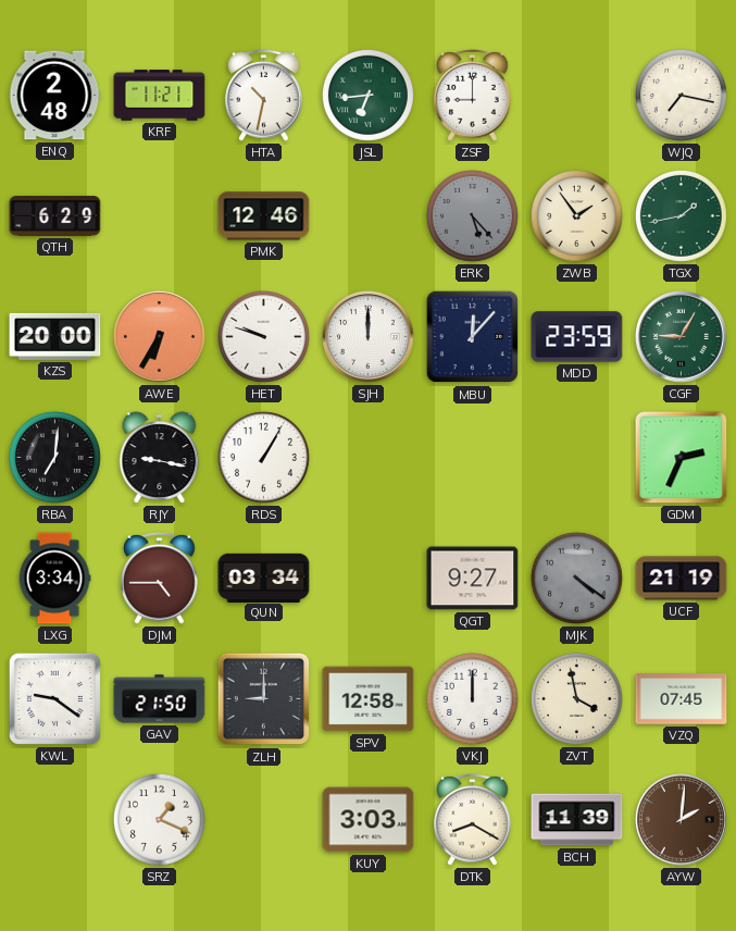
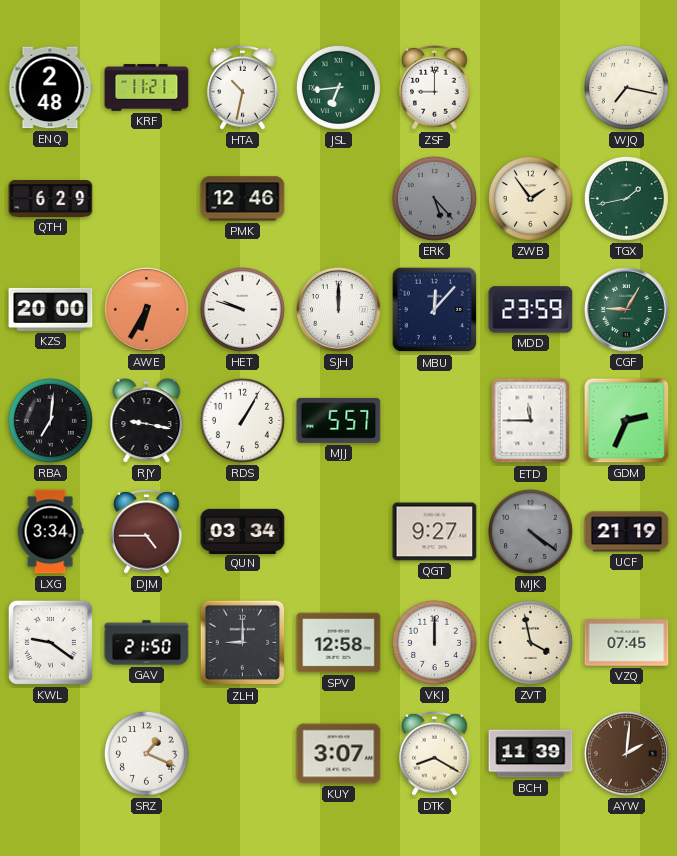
MJJ: none -> 5:57 (339, 420)
ETD: none -> 11:45 (531, 421)
KUY: 3:03 -> 3:07 (339, 754)
